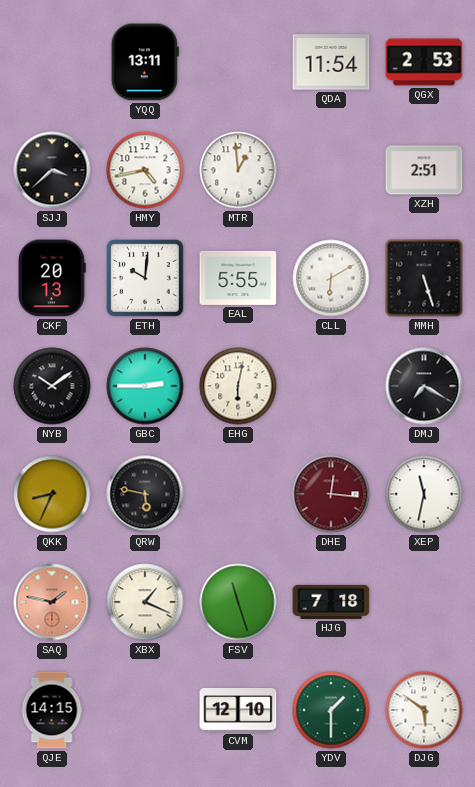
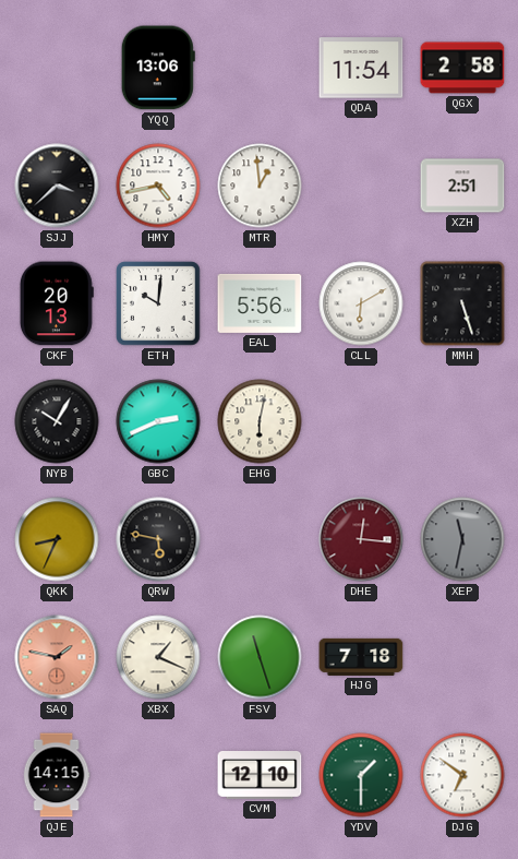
YQQ: 13:11 -> 13:06 (158, 68)
QGX: 2:53 -> 2:58 (462, 68)
EAL: 5:55 -> 5:56 (260, 303)
NYB: 10:09 -> 10:05 (57, 421)
GBC: 2:45 -> 2:41 (158, 421)
DMJ: 7:20 -> none (424, 386)
XEP dial: white -> grey (462, 539)
DJG: 5:51 -> 6:51 (462, 775)
